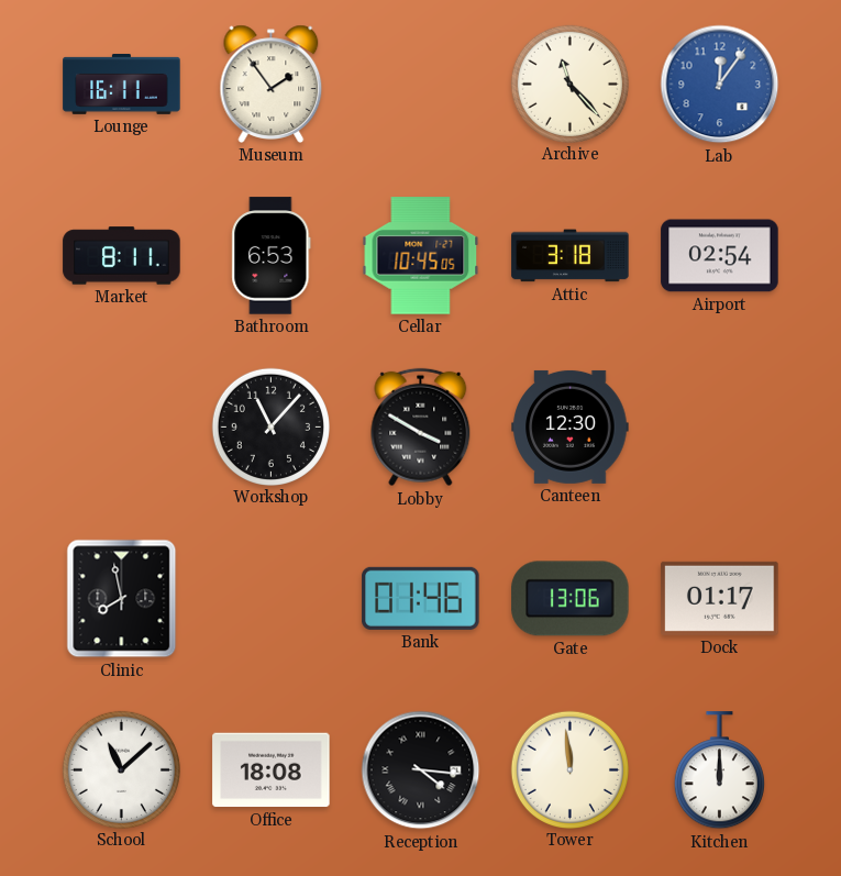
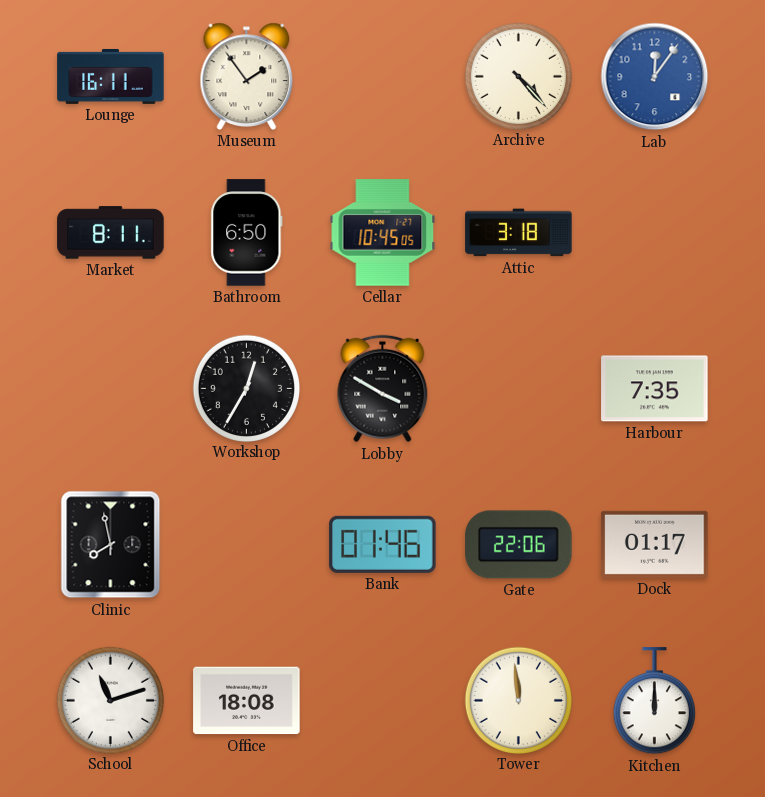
Archive: 11:23 -> 4:23 (518, 76)
Bathroom: 6:53 -> 6:50 (247, 233)
Airport: 02:54 -> none (720, 256)
Workshop: 11:07 -> 12:35 (246, 388)
Canteen: 12:30 -> none (571, 426)
Harbour: none -> 7:35 (655, 389)
Gate: 13:06 -> 22:06 (519, 545)
School: 11:08 -> 11:12 (110, 700)
Reception: 4:16 -> none (421, 770)
